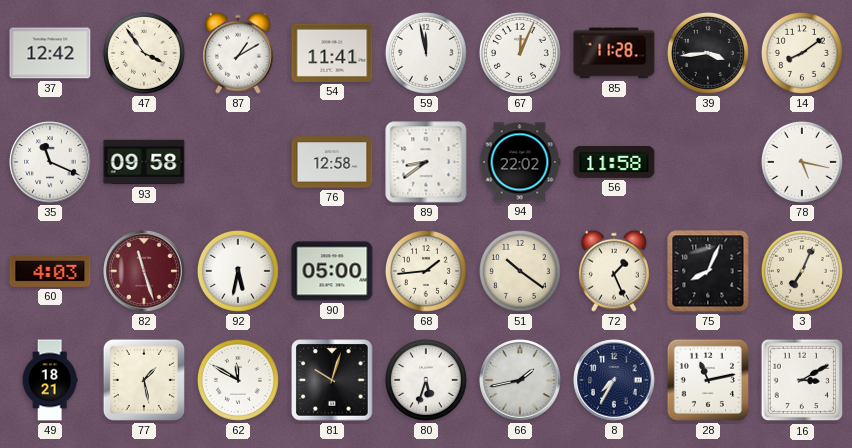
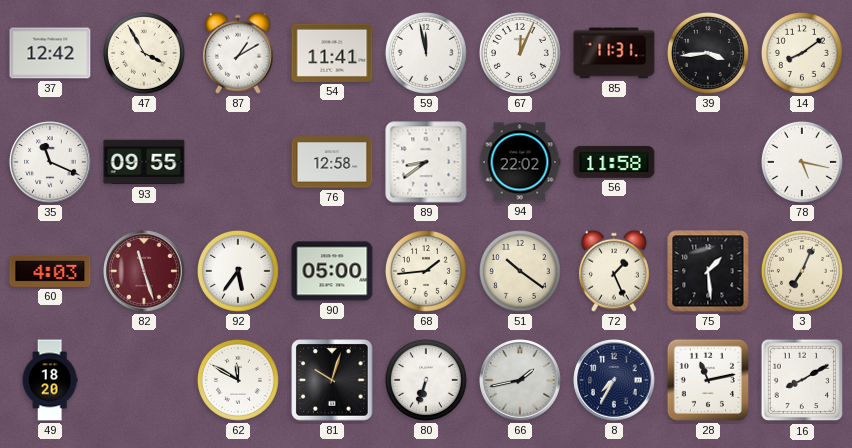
47: 3:54 -> 3:55 (144, 53)
85: 11:28 -> 11:31 (614, 53)
93: 09:58 -> 09:55 (144, 162)
92: 5:32 -> 5:36 (238, 271)
75: 8:04 -> 1:29 (708, 271)
49: 18:21 -> 18:20 (50, 380)
77: 1:28 -> none (144, 380)
80: 5:33 -> 6:33 (426, 380)
16: 3:10 -> 8:10 (802, 380)
